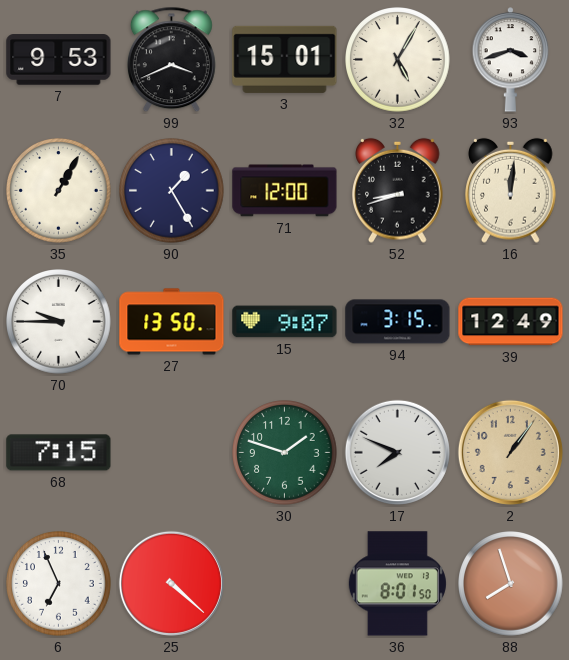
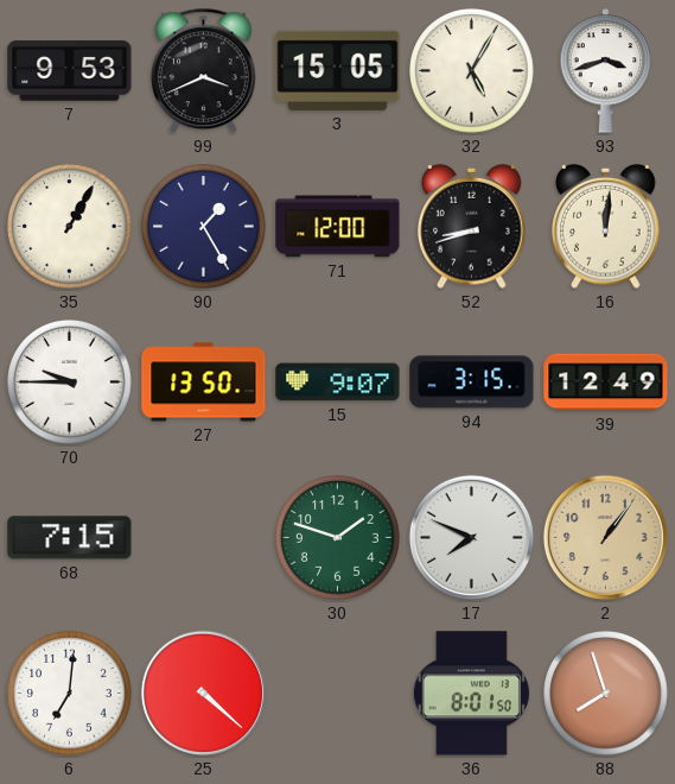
3: 15:01 -> 15:05 (338, 70)
6: 6:56 -> 7:01 (70, 694)
